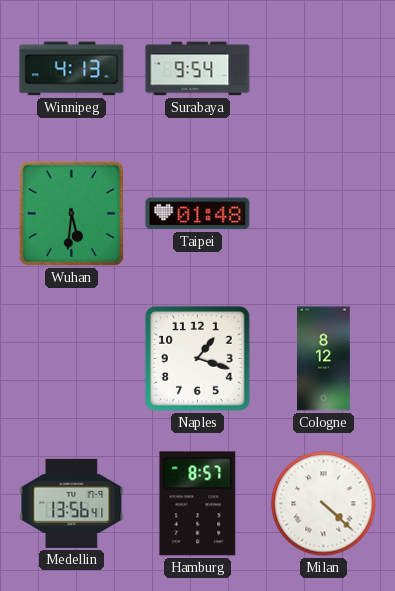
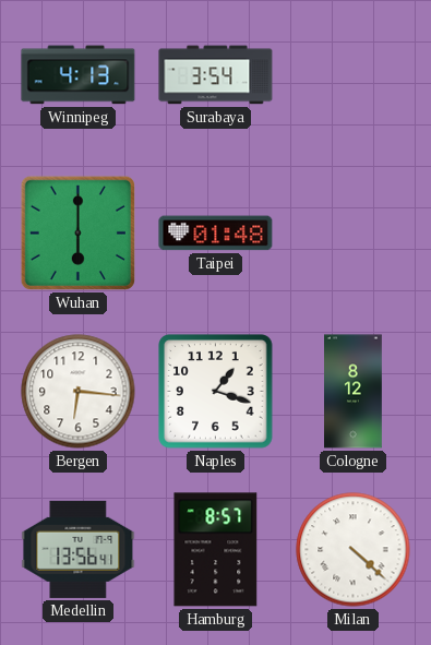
Surabaya: 9:54 -> 3:54 (216, 75)
Wuhan: 5:31 -> 6:00 (77, 232)
Bergen: none -> 6:16 (79, 392)
